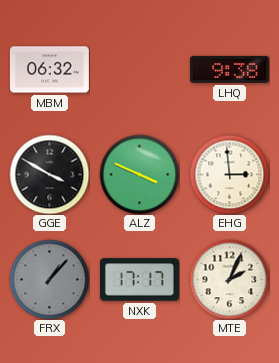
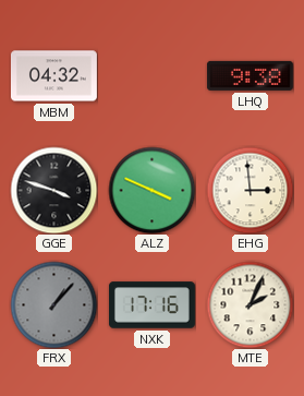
MBM: 06:32 -> 04:32 (53, 76)
GGE: 3:50 -> 3:48 (53, 190)
NXK: 17:17 -> 17:16 (151, 305)
